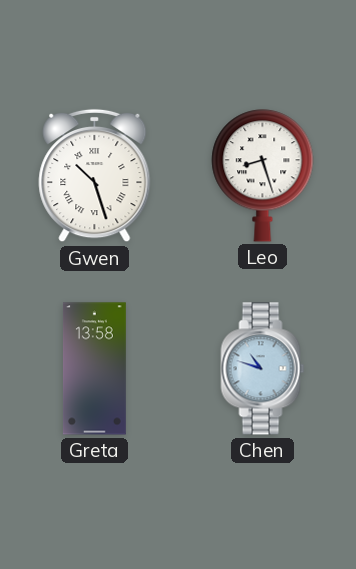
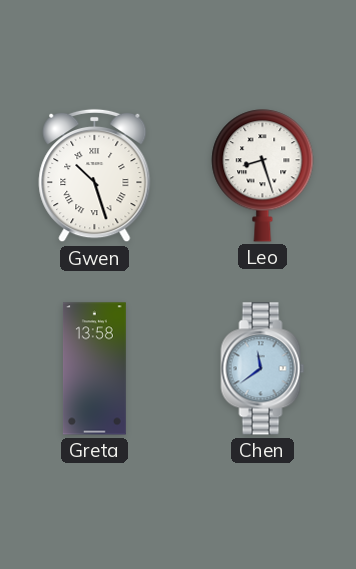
Chen: 10:48 -> 11:39 (263, 369)
